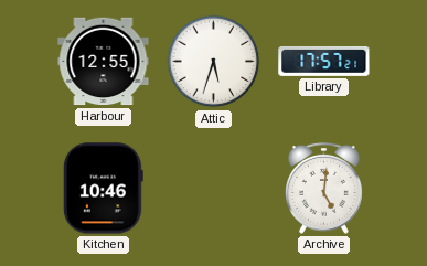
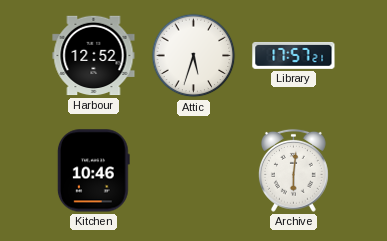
Harbour: 12:55 -> 12:52 (94, 56)
Archive: 5:01 -> 6:01 (293, 170)
